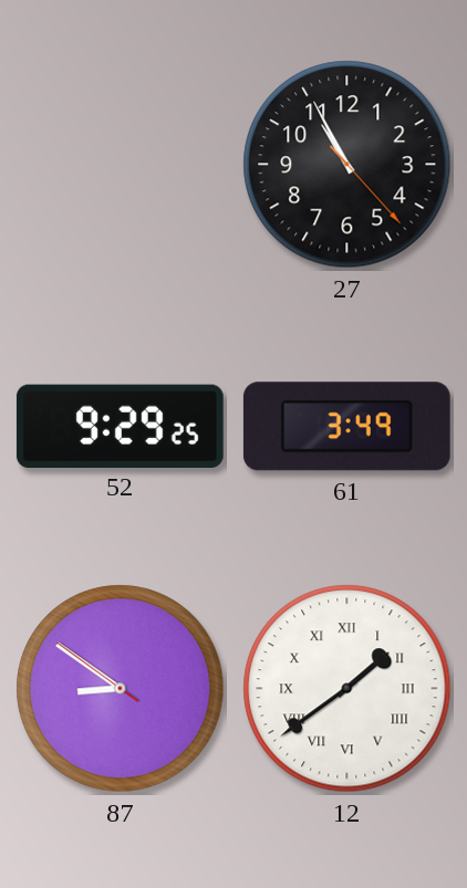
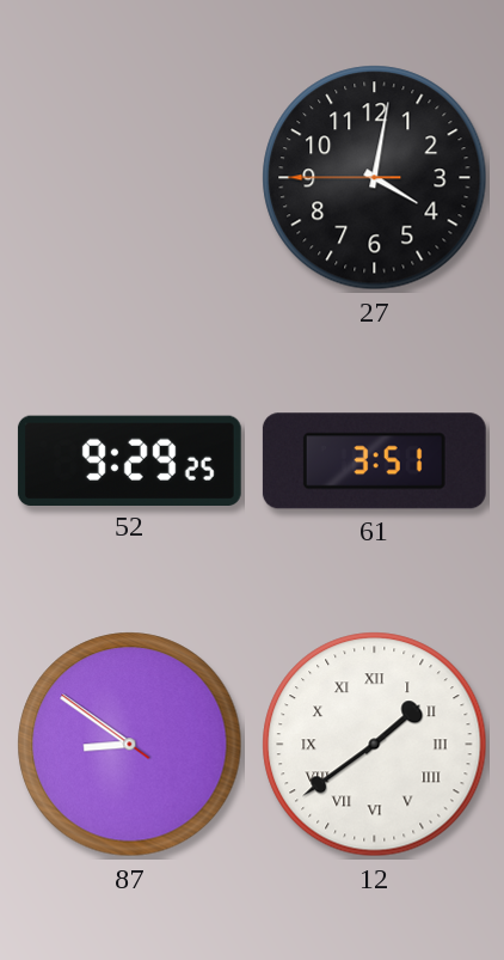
27: 10:55 -> 4:01 (375, 178)
61: 3:49 -> 3:51 (374, 461)
